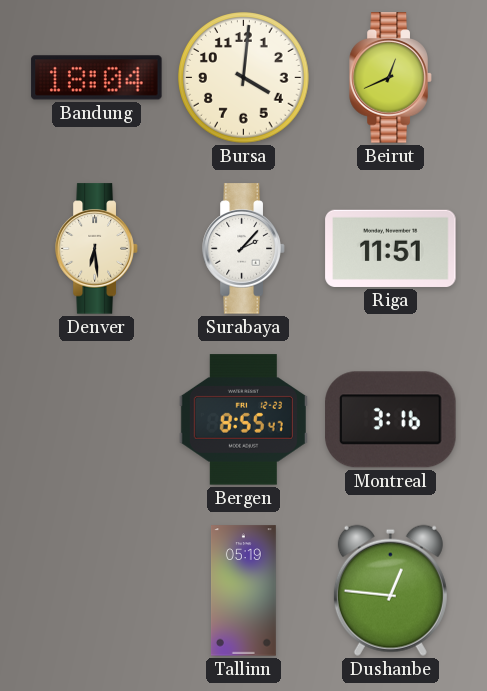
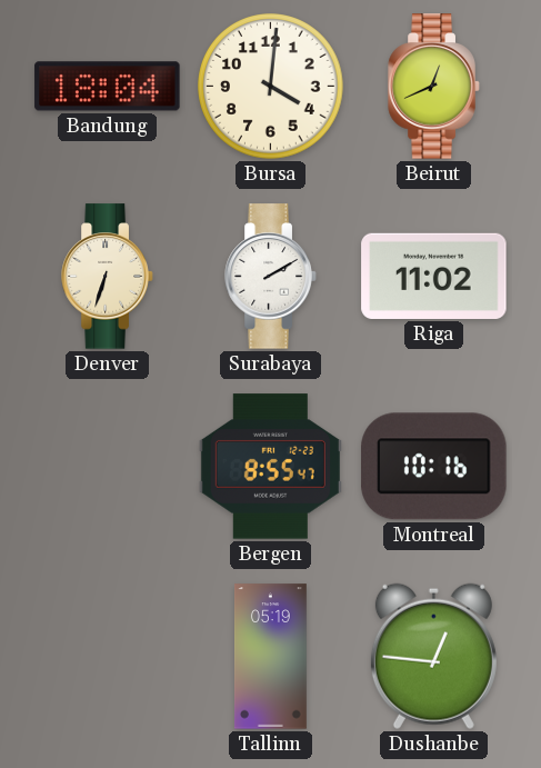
Denver: 6:29 -> 6:33 (108, 277)
Surabaya: 2:07 -> 2:10 (271, 277)
Riga: 11:51 -> 11:02 (434, 276)
Montreal: 3:16 -> 10:16 (434, 467)
